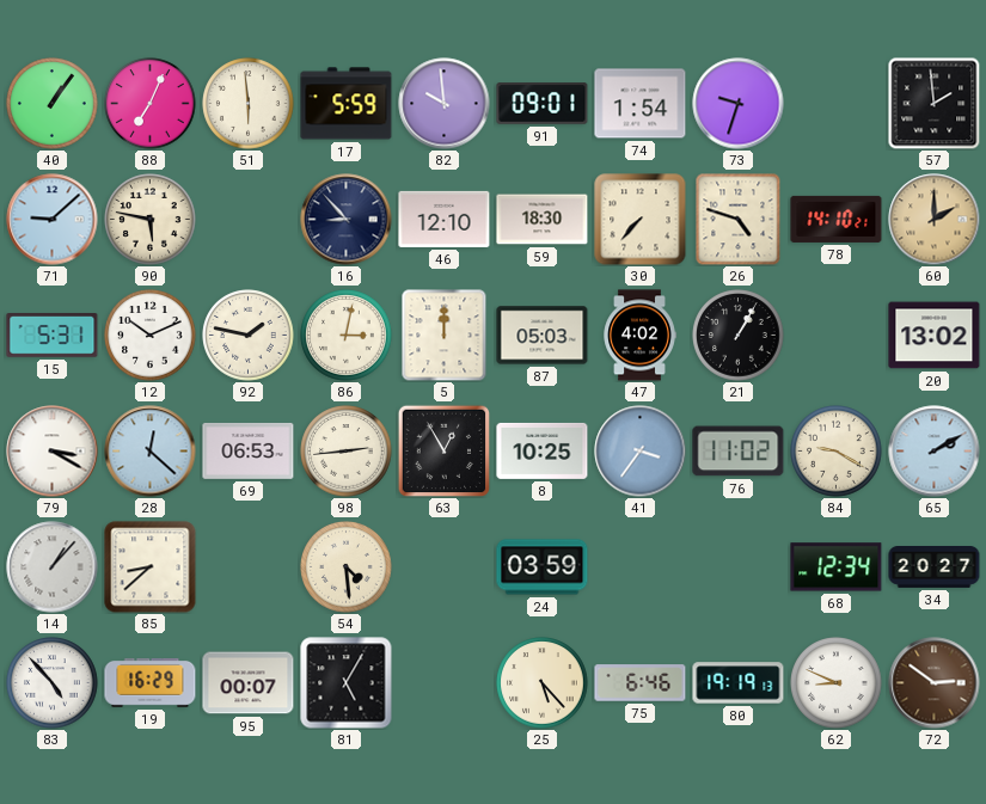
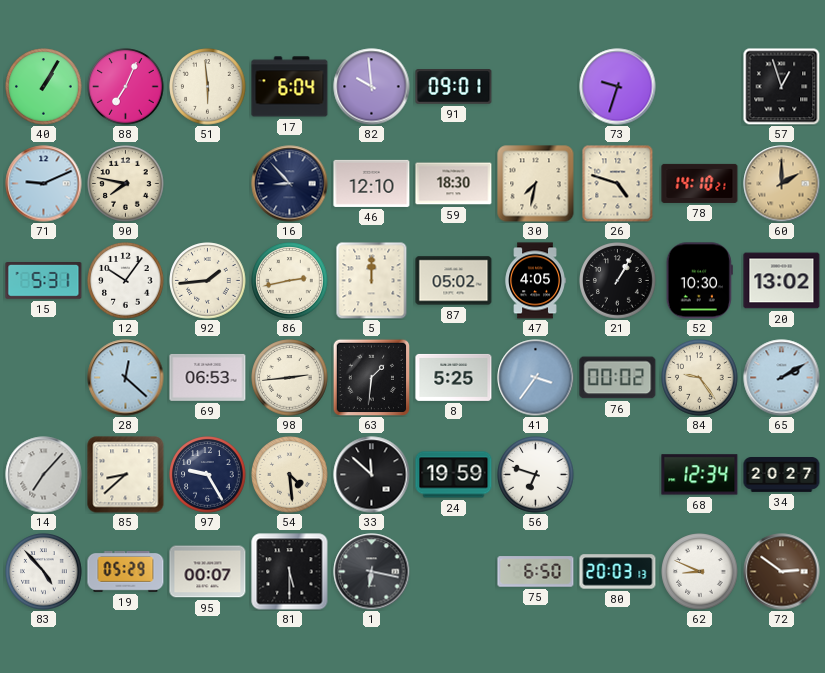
40: 1:06 -> 1:05 (44, 87)
17: 5:59 -> 6:04 (290, 87)
74: 1:54 -> none (641, 104)
57: 1:59 -> 12:57 (781, 86)
71: 9:08 -> 9:11 (44, 184)
90: 5:47 -> 7:47 (126, 184)
30: 7:37 -> 7:32 (536, 184)
12: 10:11 -> 10:06 (126, 281)
92: 1:47 -> 1:44 (208, 281)
86: 3:02 -> 2:43 (290, 281)
87: 05:03 -> 05:02 (454, 281)
47: 4:02 -> 4:05 (535, 281)
52: none -> 10:30 (699, 281)
79: 3:20 -> none (53, 452)
63: 12:55 -> 1:31 (371, 377)
8: 10:25 -> 5:25 (454, 377)
76: 11:02 -> 00:02 (618, 378)
84: 9:20 -> 9:24 (700, 378)
14: 1:07 -> 7:07 (44, 475)
97: none -> 9:25 (208, 475)
33: none -> 11:52 (372, 475)
24: 03:59 -> 19:59 (454, 475)
56: none -> 6:48 (536, 475)
19: 16:29 -> 05:29 (126, 572)
81: 5:05 -> 5:30 (290, 572)
1: none -> 6:17 (372, 572)
25: 5:23 -> none (543, 683)
75: 6:46 -> 6:50 (536, 572)
80: 19:19 -> 20:03 (618, 572)
